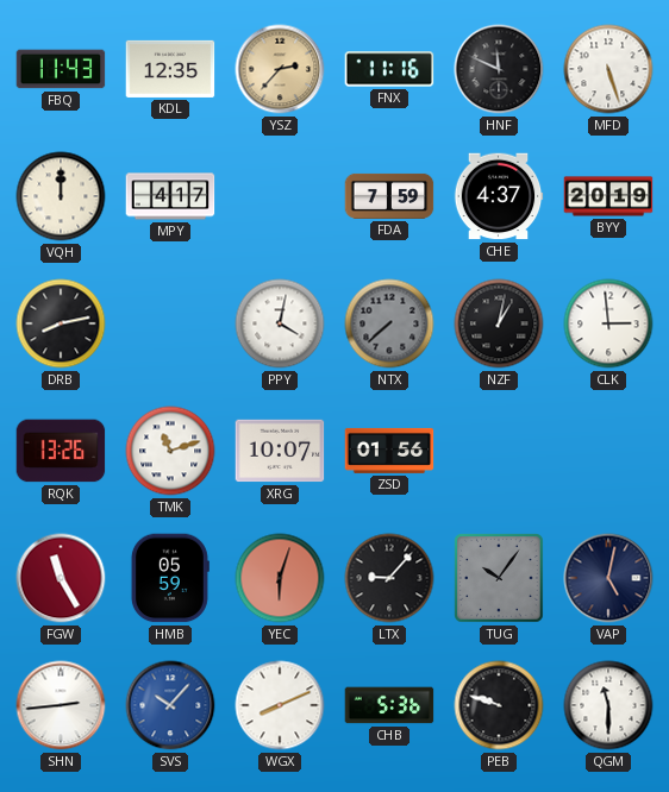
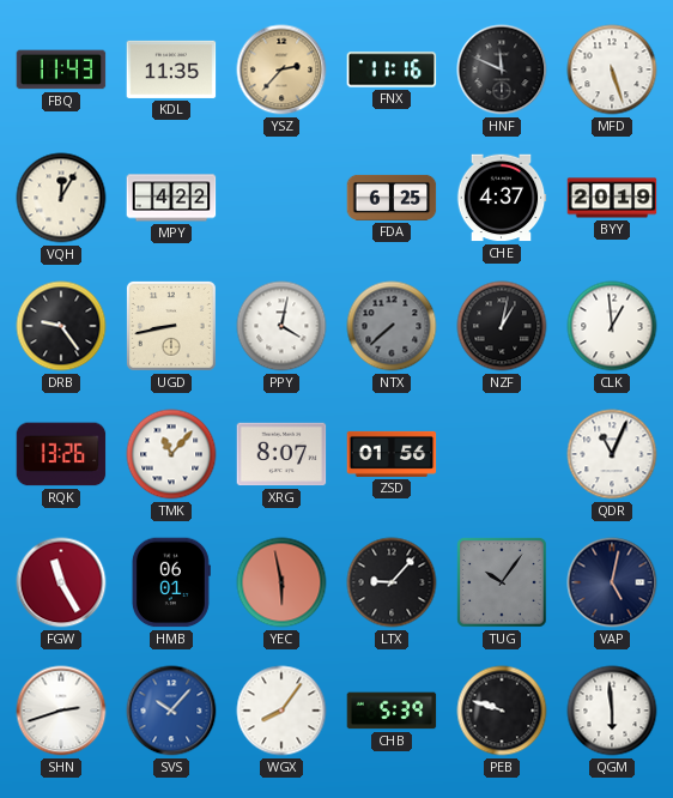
KDL: 12:35 -> 11:35 (171, 69)
VQH: 12:00 -> 12:05 (61, 198)
MPY: 4:17 -> 4:22 (171, 198)
FDA: 7:59 -> 6:25 (392, 198)
DRB: 8:13 -> 9:24 (61, 326)
UGD: none -> 8:43 (171, 326)
CLK: 2:59 -> 12:59 (612, 326)
TMK: 11:12 -> 11:07 (171, 454)
XRG: 10:07 -> 8:07 (281, 454)
QDR: none -> 11:04 (612, 454)
HMB: 05:59 -> 06:01 (171, 582)
YEC: 6:03 -> 5:58 (281, 582)
SHN: 2:44 -> 2:42 (61, 711)
WGX: 8:11 -> 8:06 (281, 711)
CHB: 5:36 -> 5:39 (392, 711)
QGM: 11:30 -> 5:59 (612, 711)
